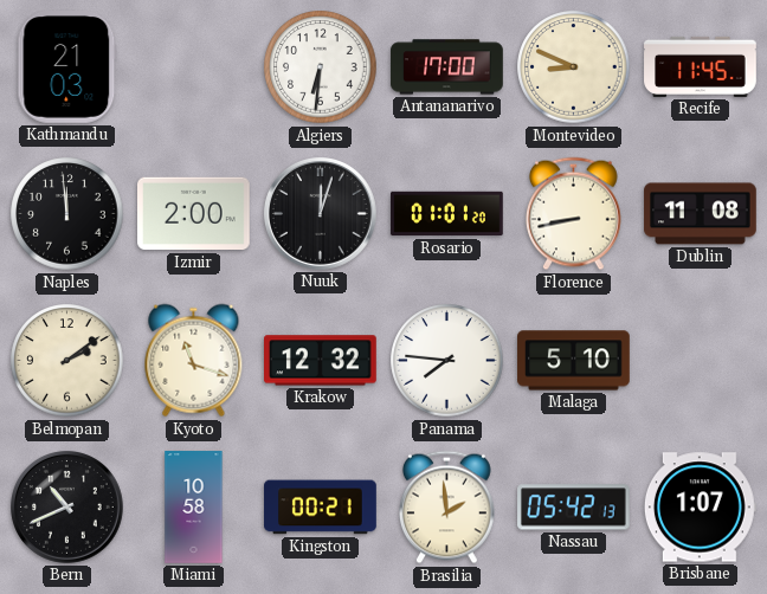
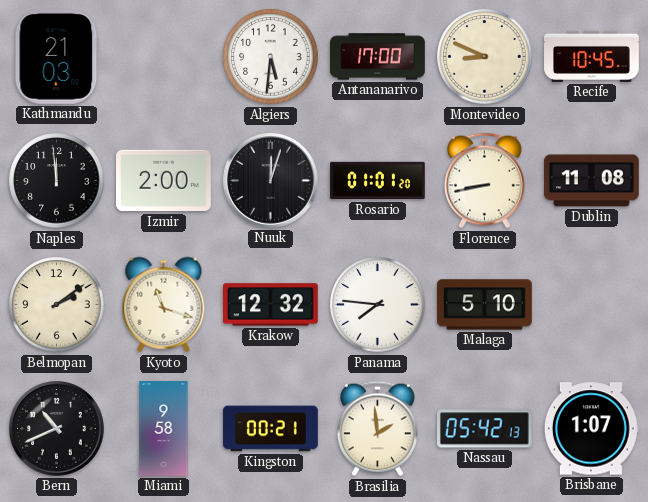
Algiers: 6:31 -> 5:31 (271, 57)
Recife: 11:45 -> 10:45 (592, 56)
Miami: 10:58 -> 9:58 (164, 429)
